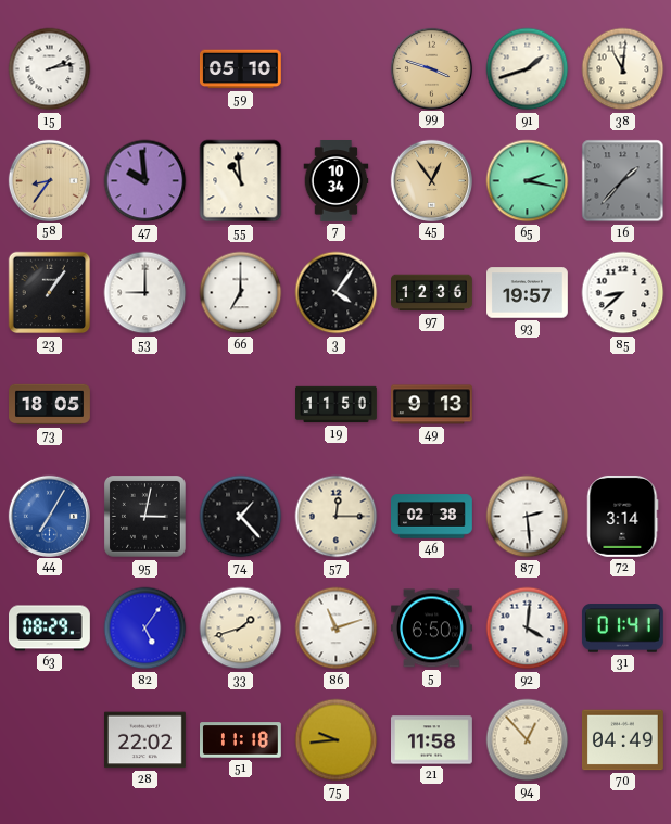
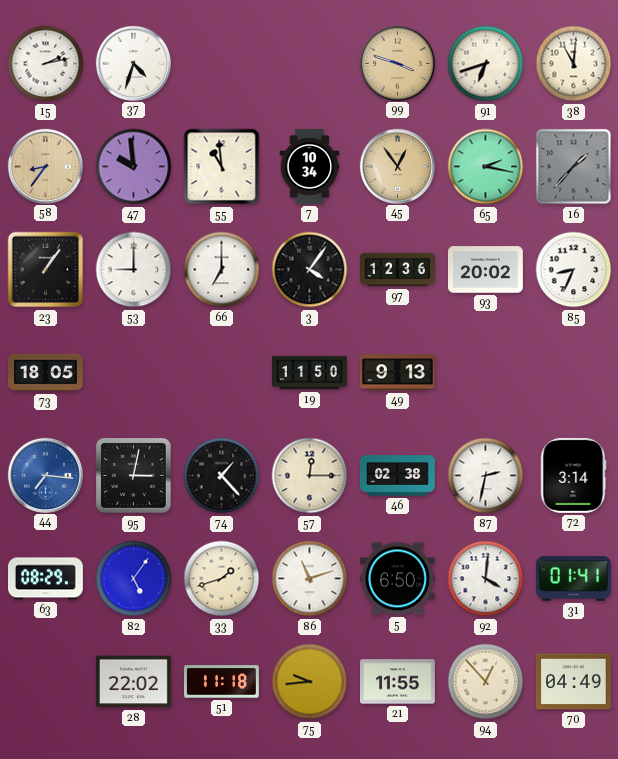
37: none -> 4:33 (133, 63)
59: 05:10 -> none (240, 69)
91: 1:42 -> 6:42 (486, 64)
93: 19:57 -> 20:02 (486, 270)
85: 8:38 -> 8:34 (574, 270)
44: 7:05 -> 7:16 (45, 475)
87: 2:29 -> 2:32 (486, 476)
21: 11:58 -> 11:55 (398, 682)
